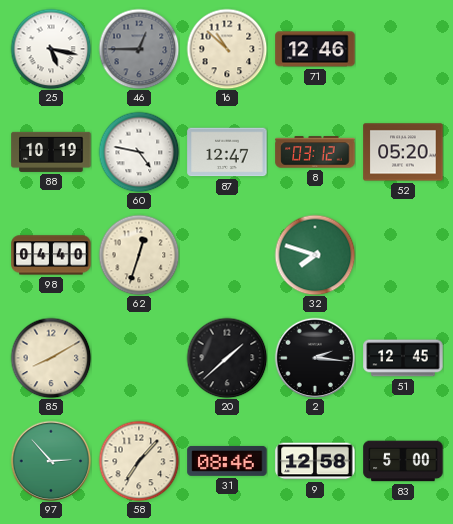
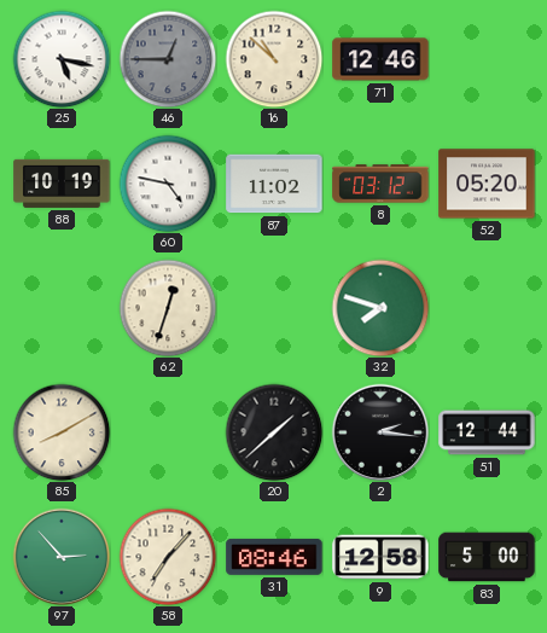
87: 12:47 -> 11:02 (274, 184)
98: 04:40 -> none (51, 255)
51: 12:45 -> 12:44 (487, 432)
